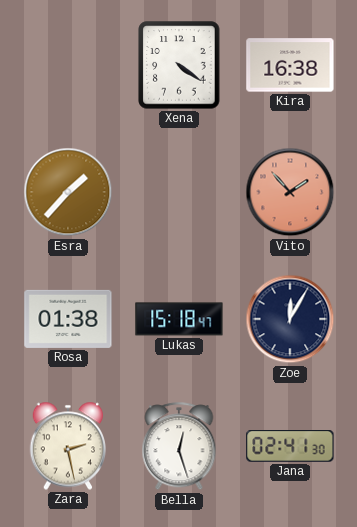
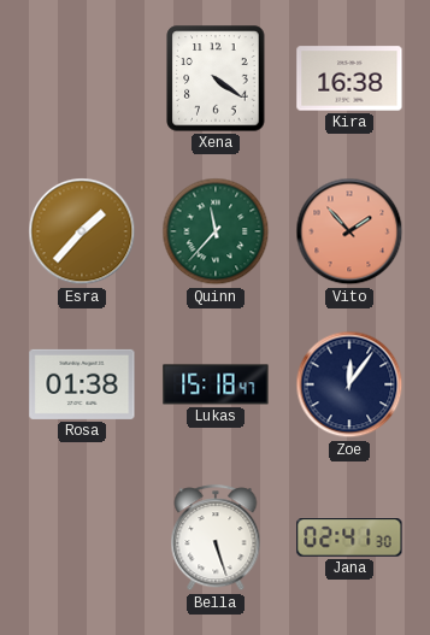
Quinn: none -> 11:37 (216, 231)
Zoe: 12:05 -> 12:06 (349, 384)
Zara: 2:28 -> none (68, 446)
Bella: 12:27 -> 5:27 (216, 539)
